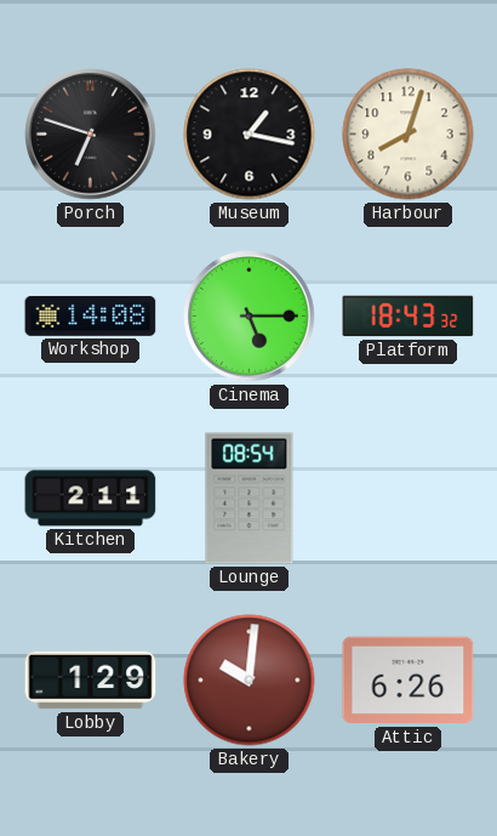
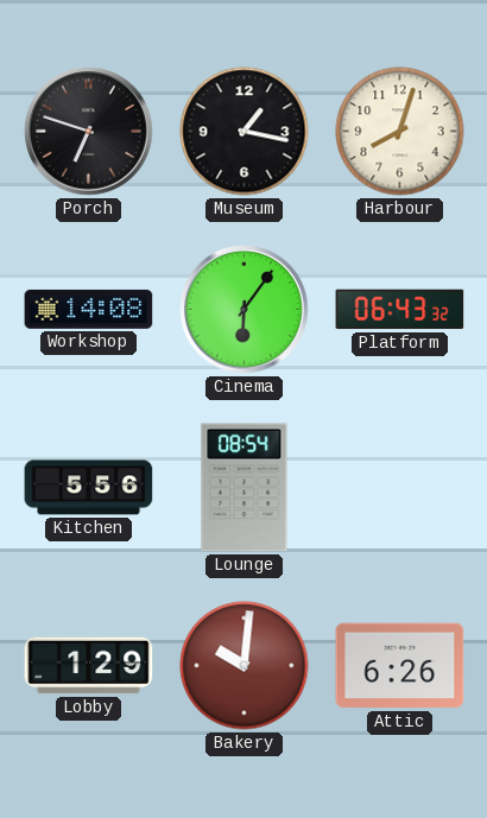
Cinema: 5:15 -> 6:06 (245, 310)
Platform: 18:43 -> 06:43 (400, 310)
Kitchen: 2:11 -> 5:56 (89, 488)
